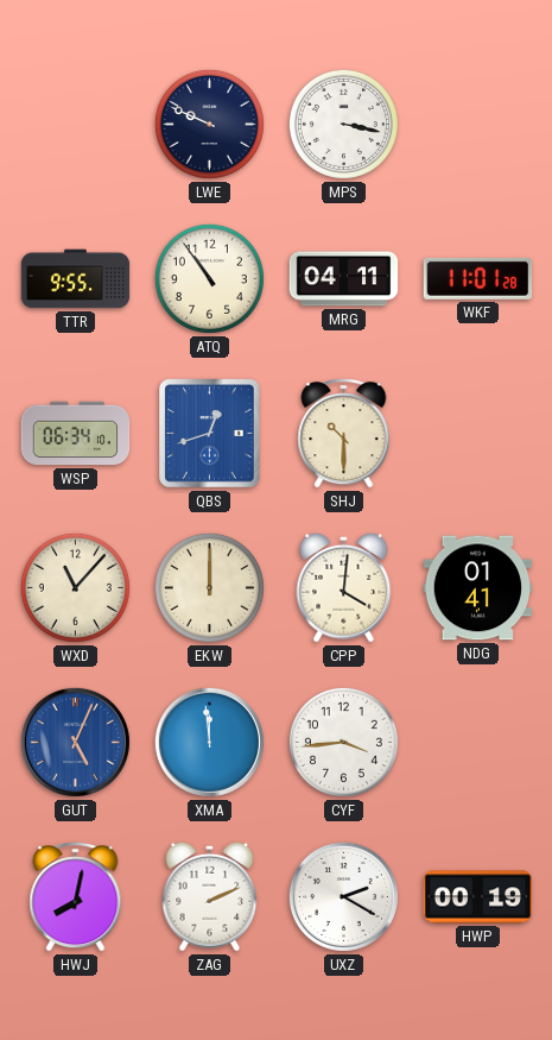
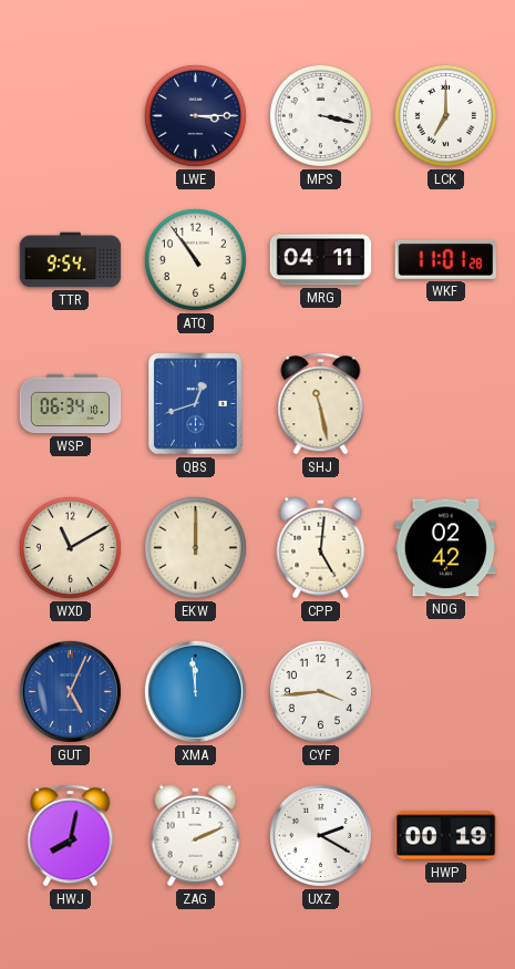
LWE: 9:49 -> 3:15 (195, 115)
LCK: none -> 7:00 (445, 115)
TTR: 9:55 -> 9:54 (71, 260)
SHJ: 10:30 -> 11:28 (321, 404)
WXD: 11:07 -> 11:10 (70, 547)
CPP: 4:01 -> 5:01 (321, 547)
NDG: 01:41 -> 02:42 (446, 548)
